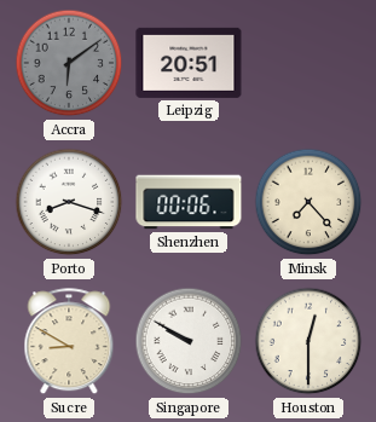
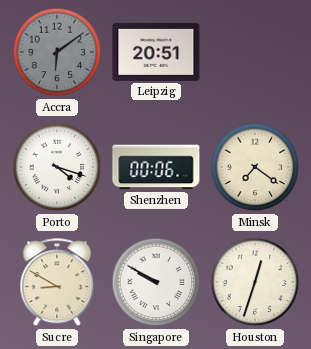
Porto: 8:18 -> 4:18 (57, 167)
Minsk: 7:23 -> 7:21 (255, 167)
Houston: 12:30 -> 12:33 (255, 282)
